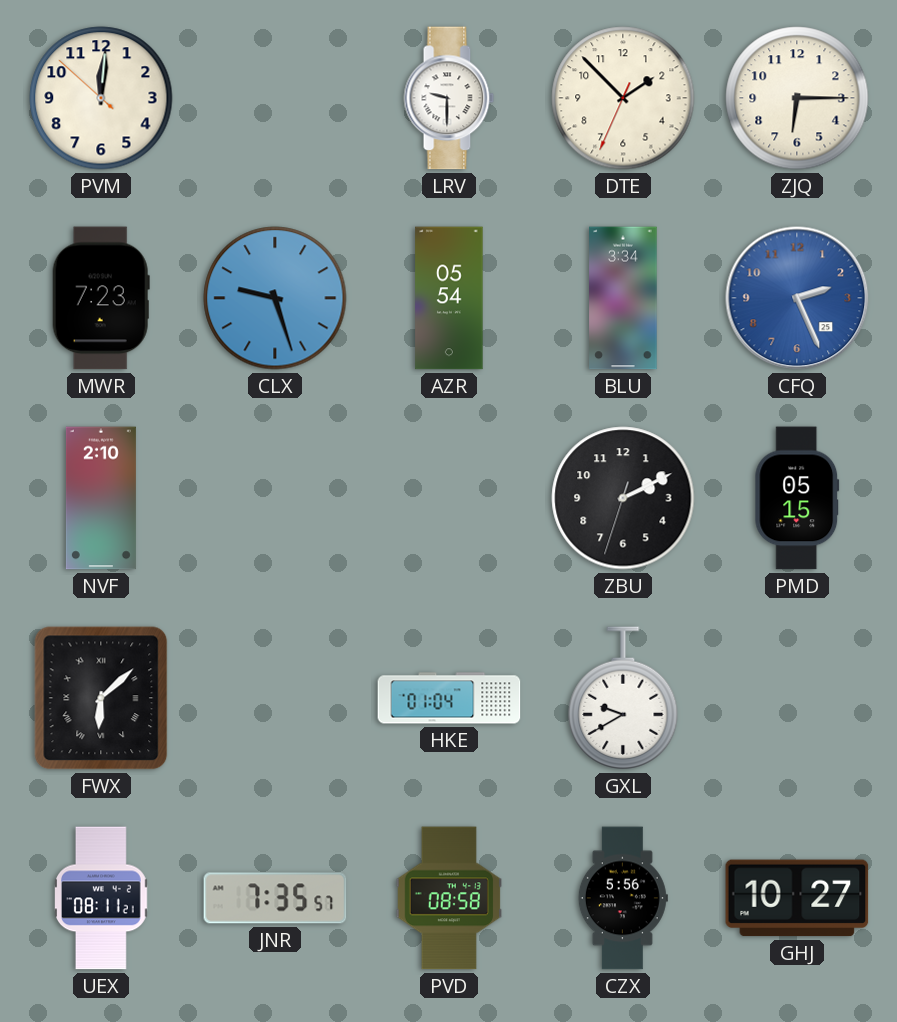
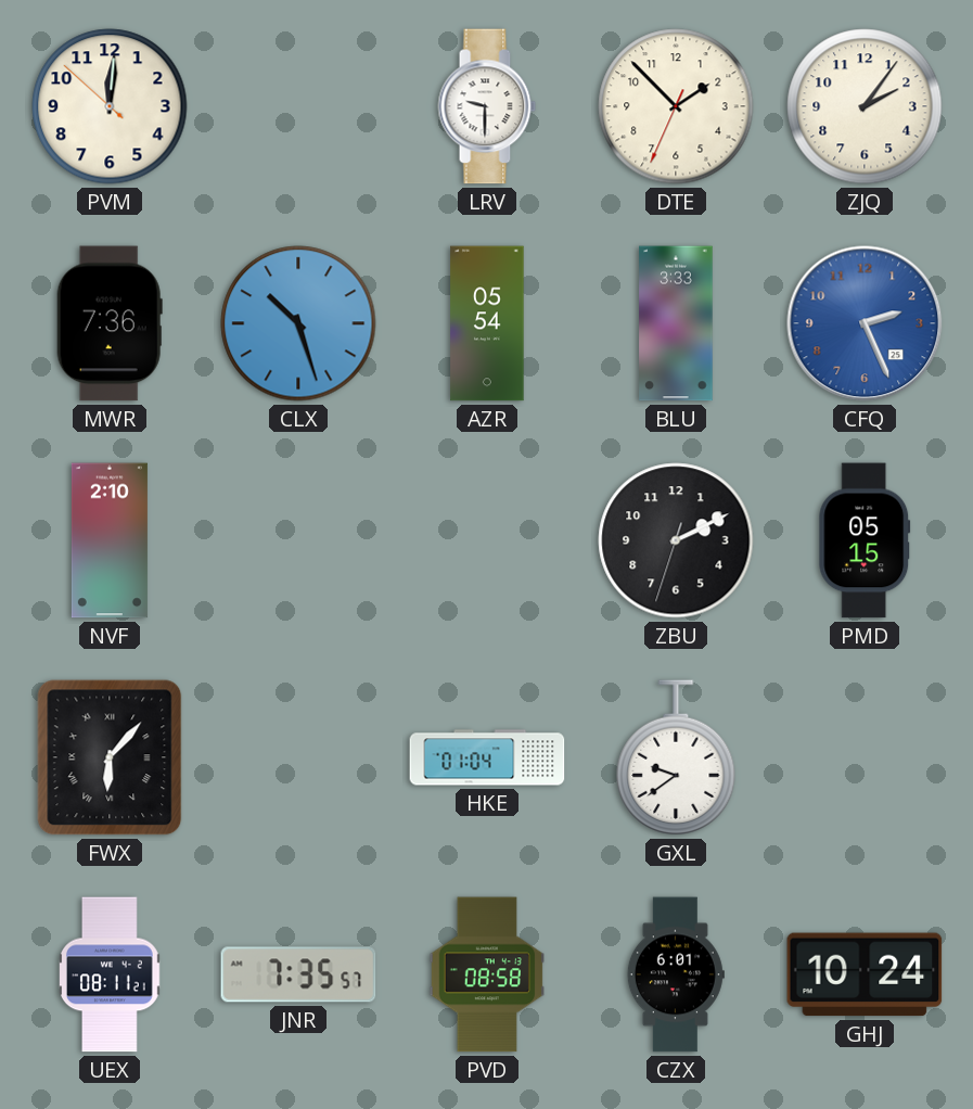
ZJQ: 6:15 -> 2:06 (865, 106)
MWR: 7:23 -> 7:36 (110, 323)
CLX: 9:27 -> 10:27 (298, 323)
BLU: 3:34 -> 3:33 (676, 323)
FWX: 6:08 -> 6:07 (110, 757)
GXL: 9:40 -> 9:39 (676, 757)
CZX: 5:56 -> 6:01 (676, 974)
GHJ: 10:27 -> 10:24 (865, 974)
